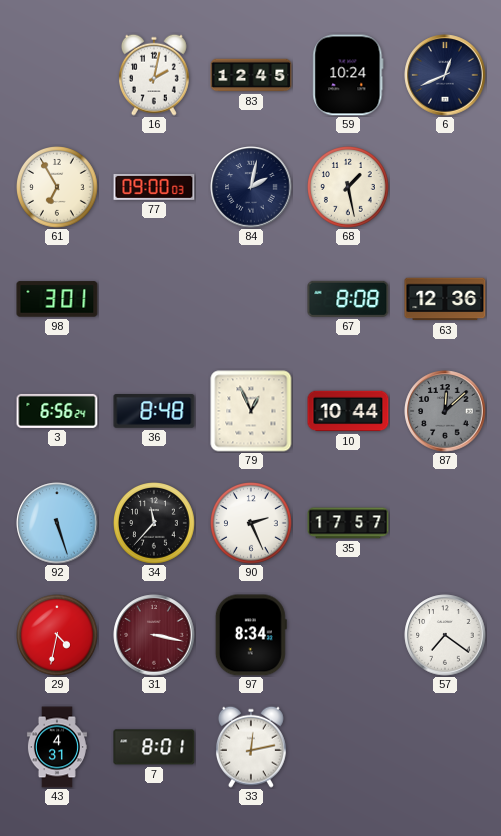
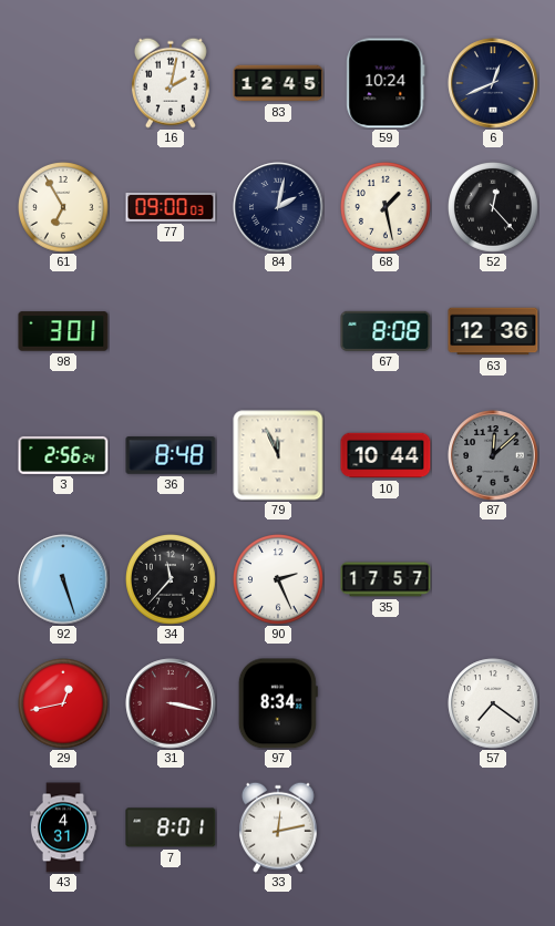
52: none -> 12:23 (494, 208)
3: 6:56 -> 2:56 (63, 455)
79: 12:56 -> 11:56 (278, 455)
29: 4:32 -> 12:43 (64, 704)
